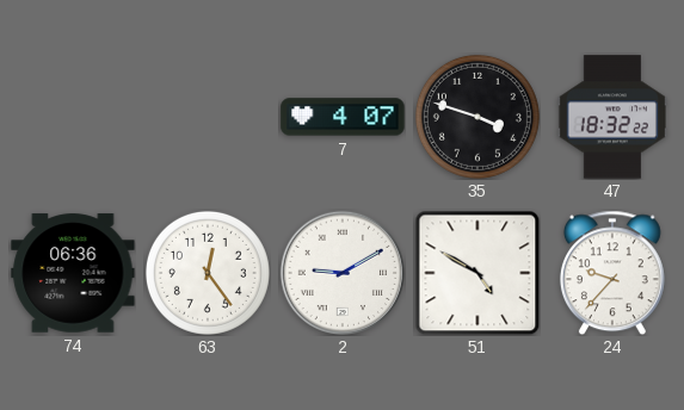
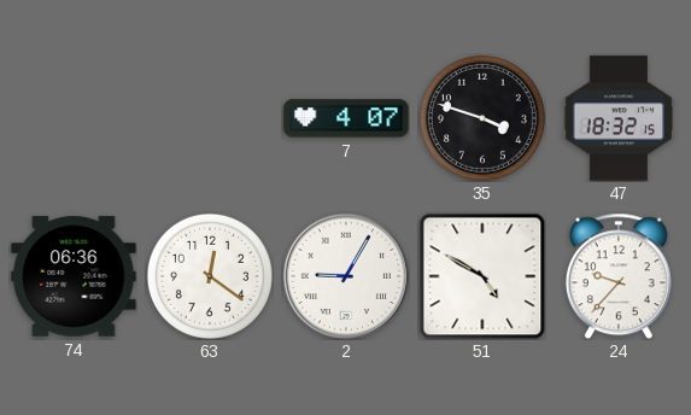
47: 18:32:22 -> 18:32:15 (617, 118)
63: 12:24 -> 12:21 (210, 276)
2: 9:10 -> 9:05 (345, 275)
